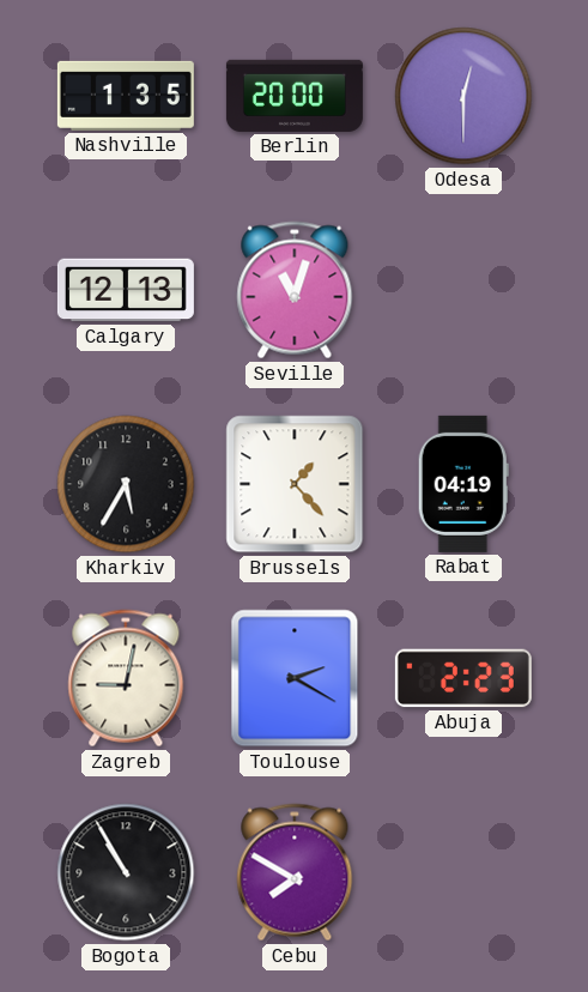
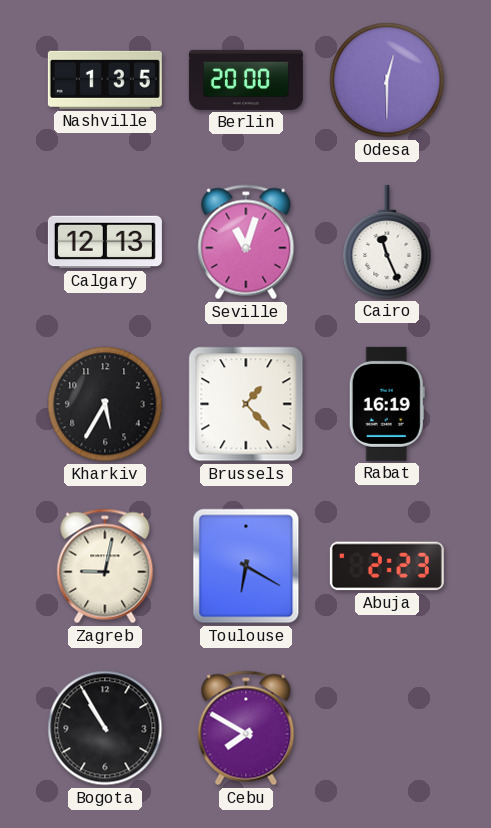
Cairo: none -> 11:26 (387, 242)
Rabat: 04:19 -> 16:19 (387, 404)
Toulouse: 2:20 -> 6:20 (246, 566)
